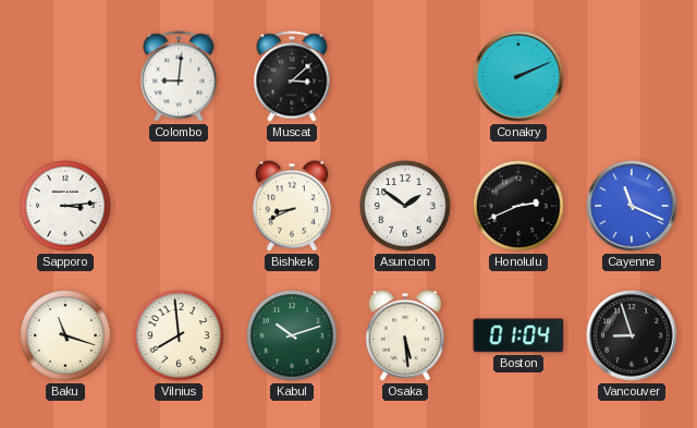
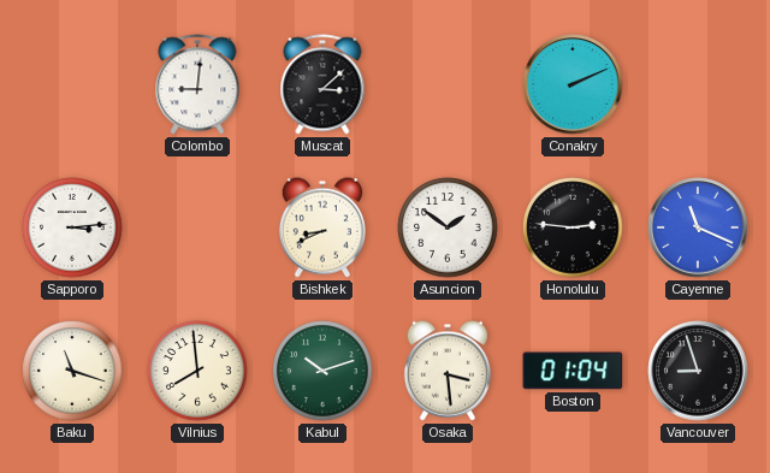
Honolulu: 2:41 -> 2:46 (573, 227)
Osaka: 5:29 -> 3:29 (448, 371)
